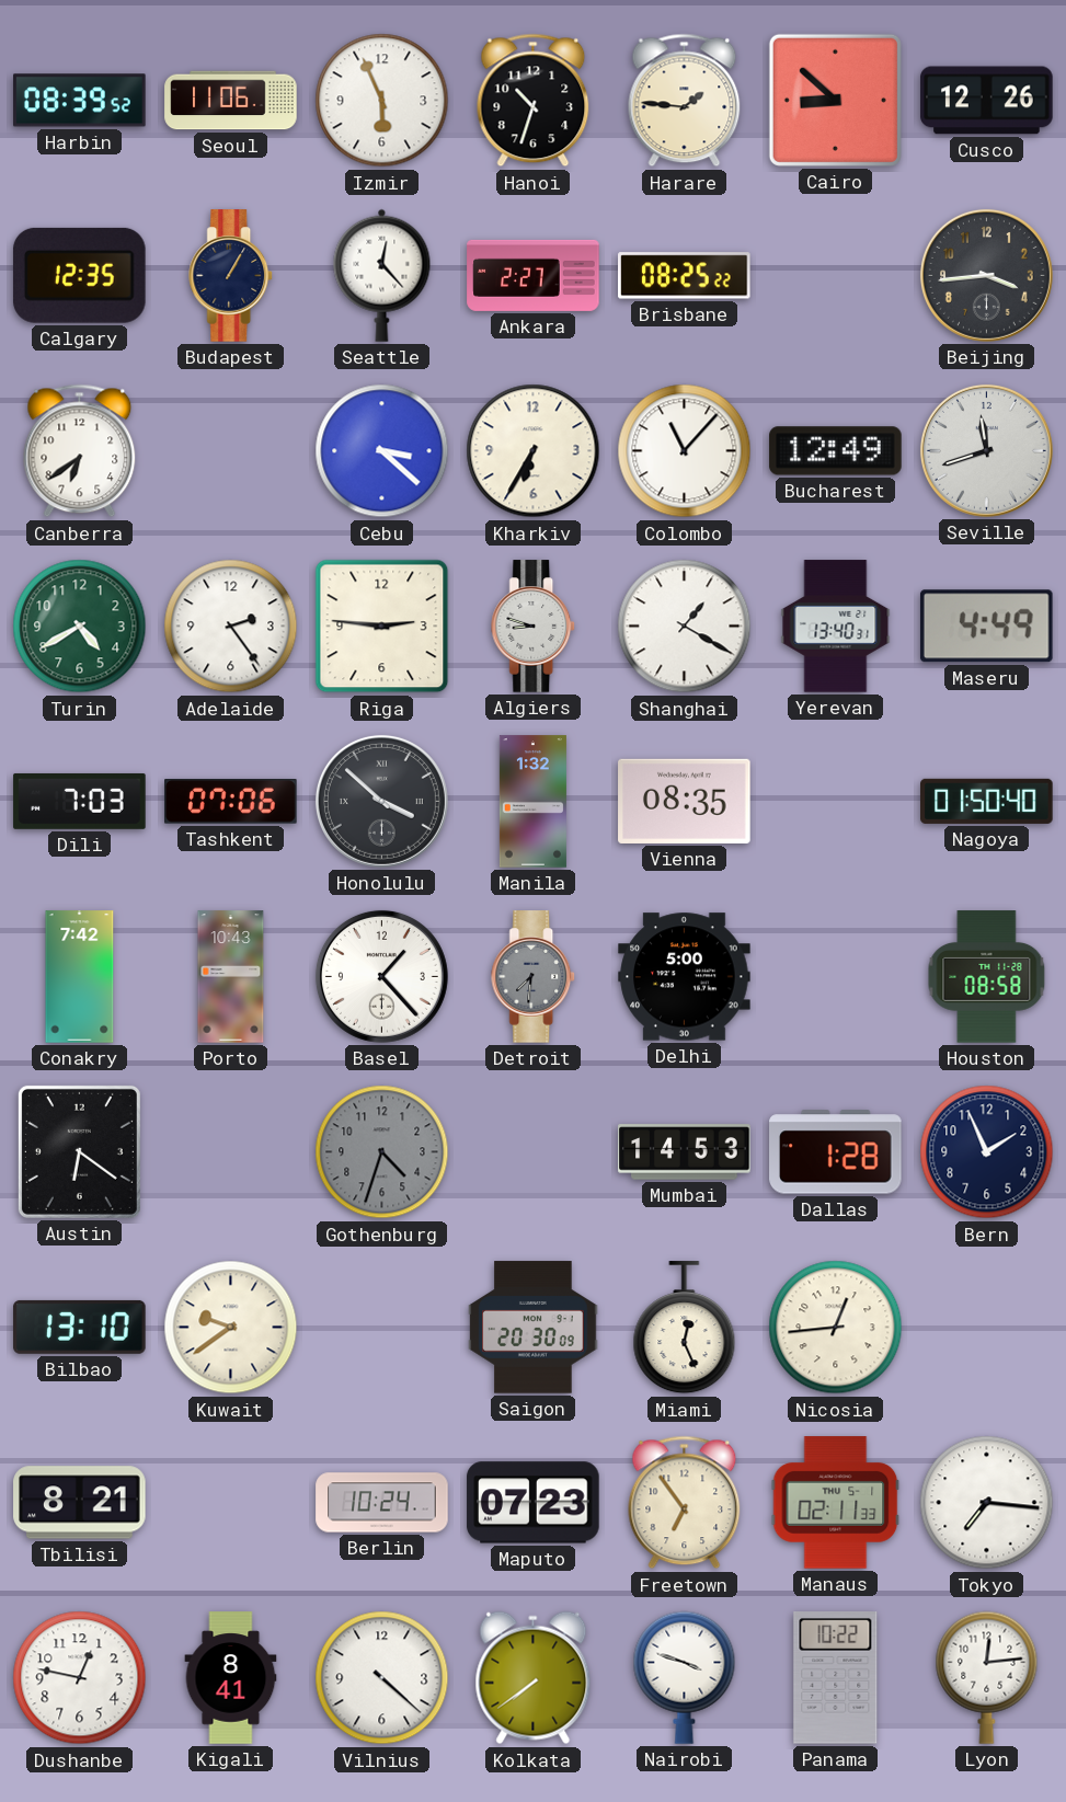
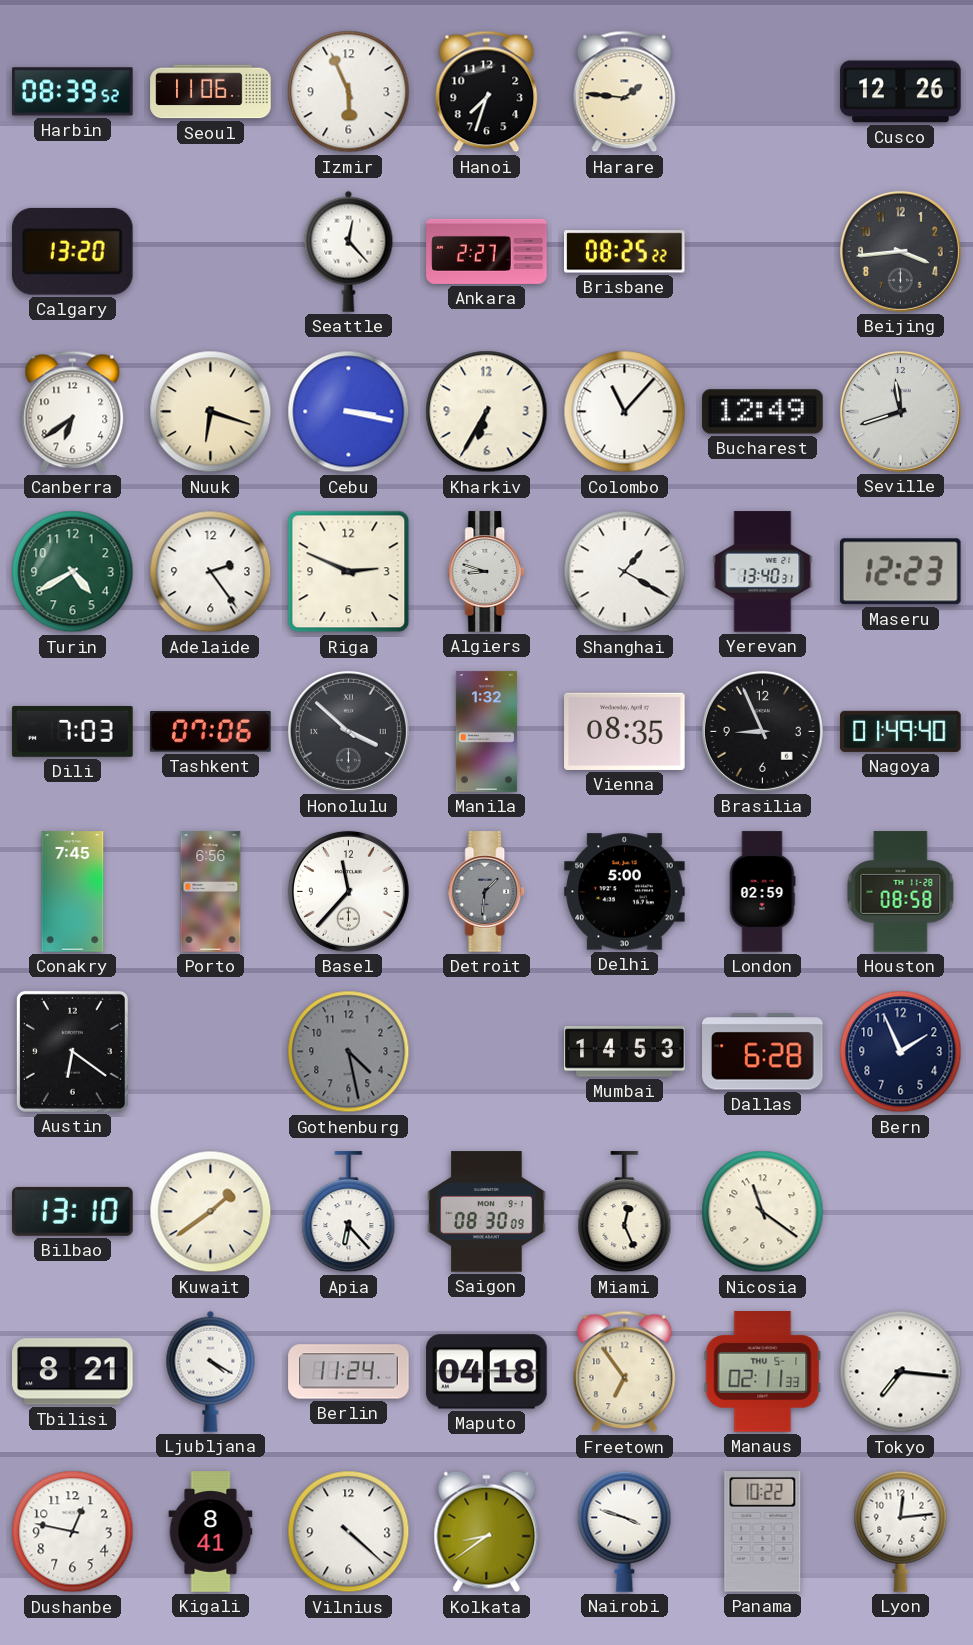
Hanoi: 10:33 -> 7:33 (487, 92)
Cairo: 8:52 -> none (835, 100)
Calgary: 12:35 -> 13:20 (72, 251)
Budapest: 1:05 -> none (231, 276)
Nuuk: none -> 6:18 (211, 412)
Cebu: 3:22 -> 3:17 (349, 412)
Riga: 2:46 -> 2:49 (349, 572)
Maseru: 4:49 -> 12:23 (900, 572)
Brasilia: none -> 8:56 (762, 731)
Nagoya: 01:50 -> 01:49 (901, 731)
Conakry: 7:42 -> 7:45 (73, 892)
Porto: 10:43 -> 6:56 (211, 892)
Basel: 1:23 -> 11:37 (348, 891)
Detroit: 7:31 -> 1:31 (487, 892)
London: none -> 02:59 (762, 892)
Gothenburg: 4:33 -> 4:28 (349, 1052)
Dallas: 1:28 -> 6:28 (763, 1052)
Kuwait: 9:39 -> 1:39 (211, 1212)
Apia: none -> 6:23 (349, 1212)
Saigon: 20:30 -> 08:30 (487, 1212)
Nicosia: 12:44 -> 11:21 (763, 1212)
Ljubljana: none -> 4:20 (211, 1371)
Berlin: 10:24 -> 11:24 (349, 1372)
Maputo: 07:23 -> 04:18 (487, 1372)
Kolkata: 7:39 -> 8:39 (487, 1532)
